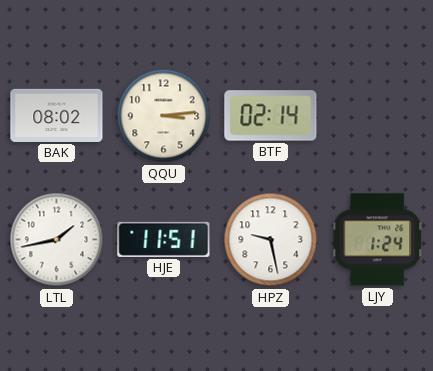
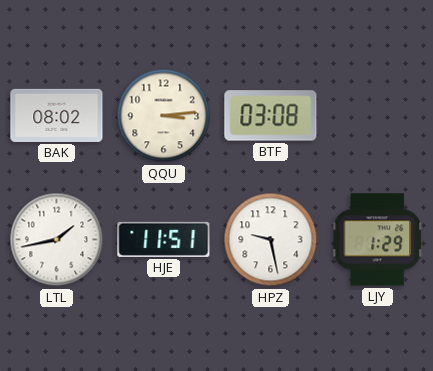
BTF: 02:14 -> 03:08 (271, 116)
LJY: 1:24 -> 1:29 (378, 240)
